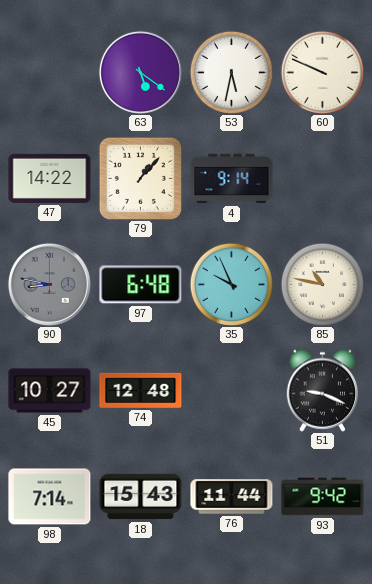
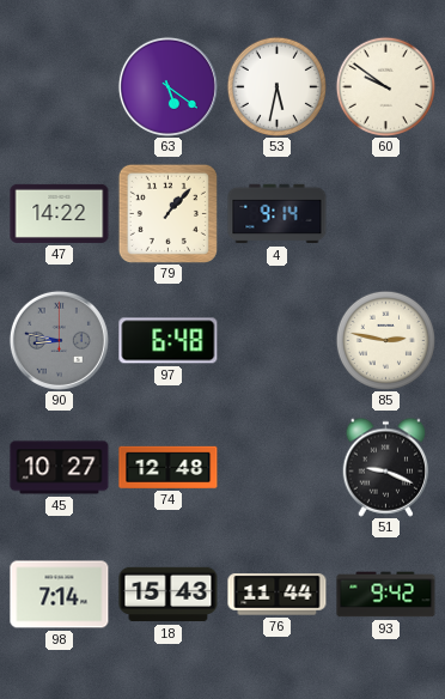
60: 9:49 -> 9:51 (385, 86)
35: 9:56 -> none (231, 284)
85: 10:47 -> 2:47 (385, 340)
